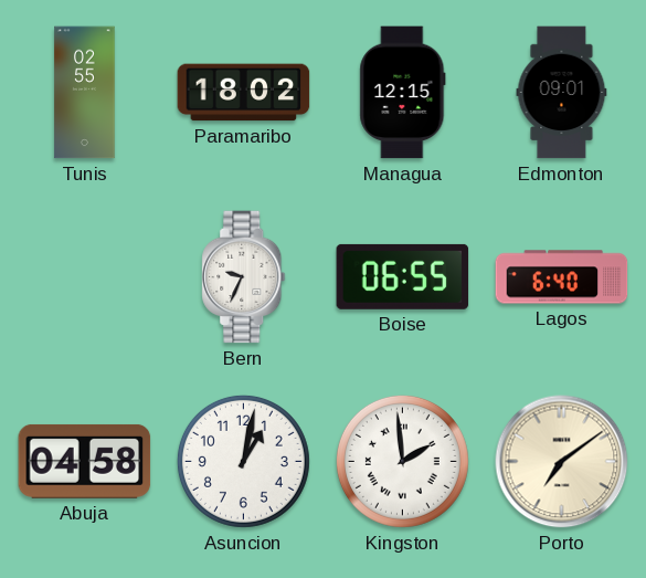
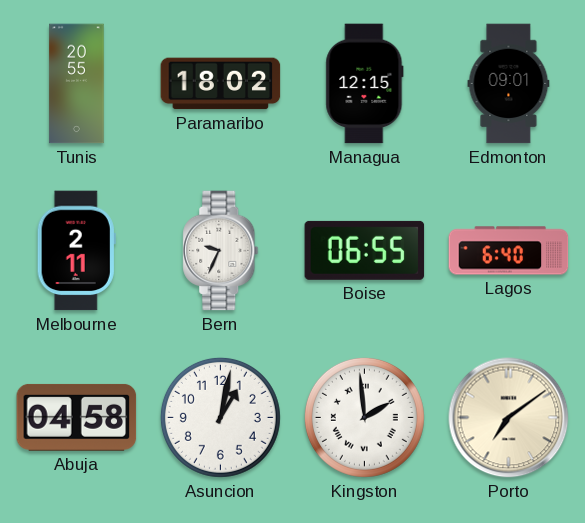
Tunis: 02:55 -> 20:55 (77, 84)
Melbourne: none -> 2:11 (76, 251)
